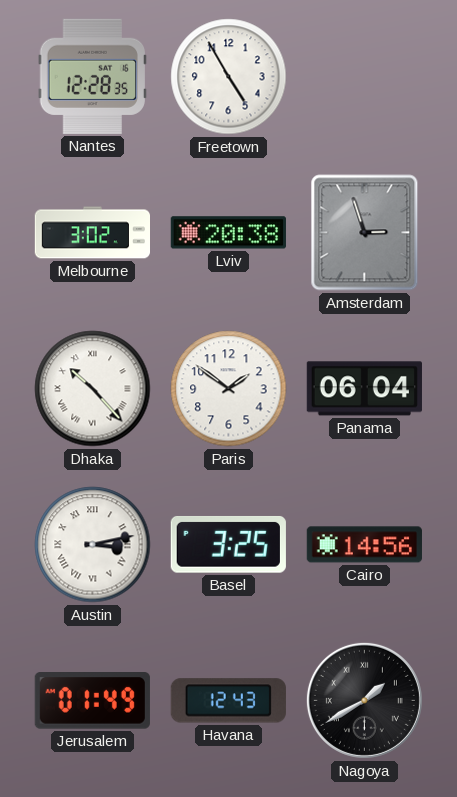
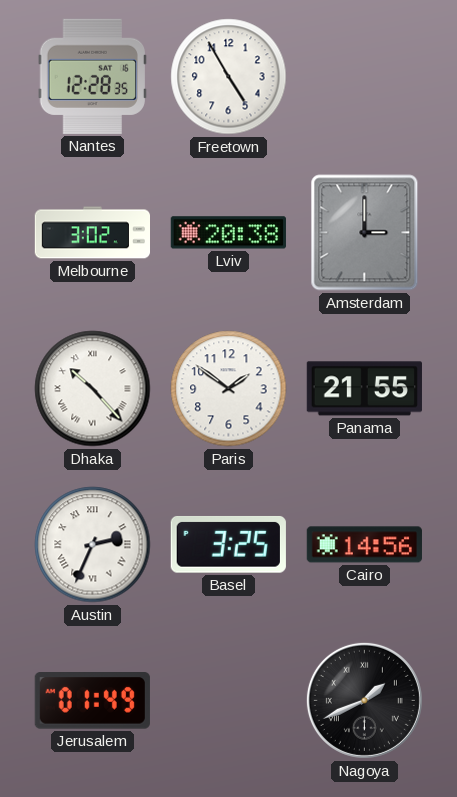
Amsterdam: 2:57 -> 3:00 (365, 233)
Panama: 06:04 -> 21:55 (364, 389)
Austin: 3:13 -> 2:34 (93, 545)
Havana: 12:43 -> none (228, 701)
Nagoya: 1:40 -> 1:41 (364, 700)
